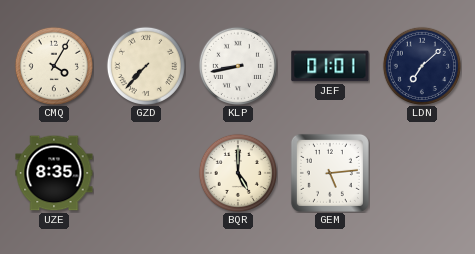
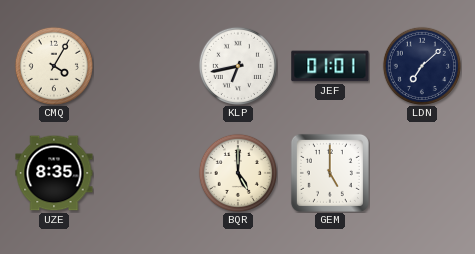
GZD: 7:37 -> none (146, 66)
KLP: 8:43 -> 6:43 (238, 66)
GEM: 5:14 -> 5:00 (330, 173)
